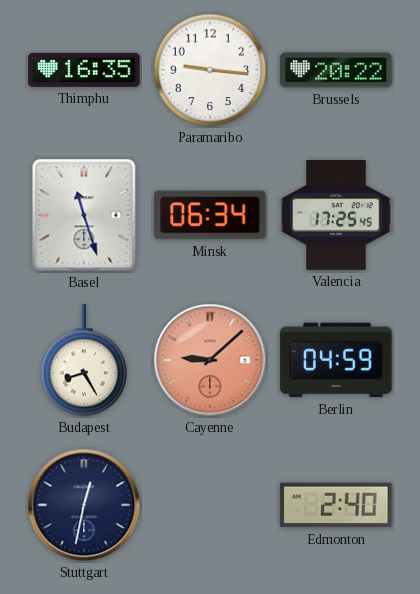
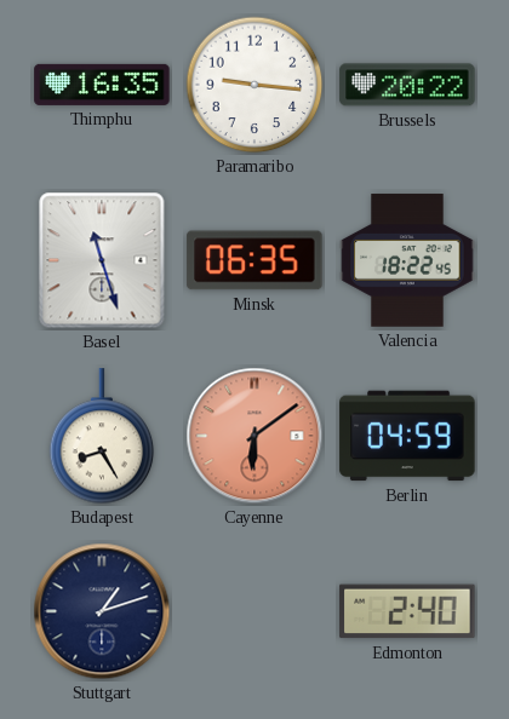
Minsk: 06:34 -> 06:35 (254, 260)
Valencia: 17:25 -> 18:22 (407, 260)
Cayenne: 9:08 -> 6:09 (254, 436)
Stuttgart: 12:32 -> 1:12 (102, 611)
